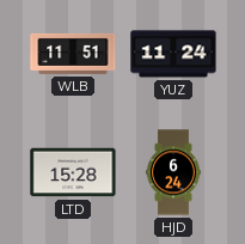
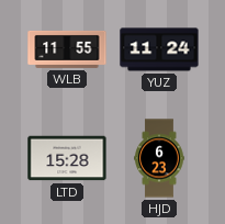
WLB: 11:51 -> 11:55 (67, 49)
HJD: 6:24 -> 6:23 (159, 158)
